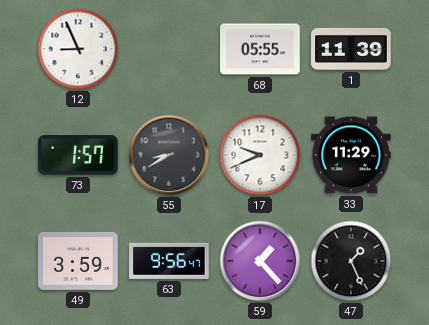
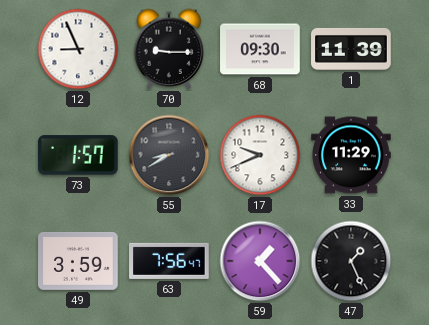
70: none -> 9:15 (169, 49)
68: 05:55 -> 09:30 (260, 49)
63: 9:56 -> 7:56 (169, 261)
